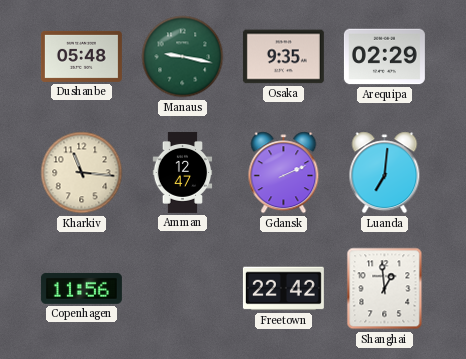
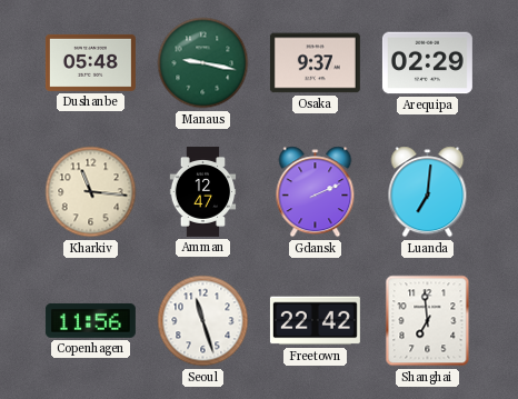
Osaka: 9:35 -> 9:37 (315, 63)
Seoul: none -> 11:27 (203, 321)
Shanghai: 12:59 -> 6:59 (428, 321)
